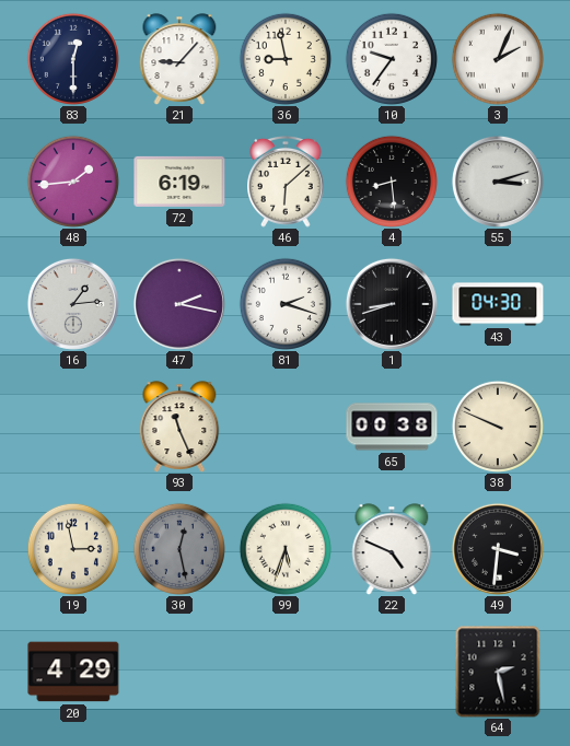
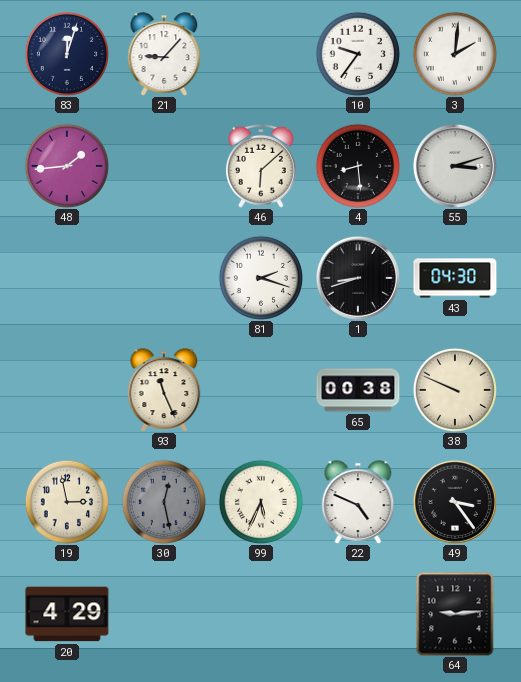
83: 12:30 -> 12:03 (67, 54)
36: 8:58 -> none (286, 59)
3: 2:04 -> 2:01 (455, 54)
72: 6:19 -> none (179, 182)
16: 1:14 -> none (73, 304)
47: 2:17 -> none (179, 304)
99: 5:33 -> 5:34 (261, 502)
49: 3:31 -> 3:24 (455, 502)
64: 2:28 -> 9:14 (455, 614)
